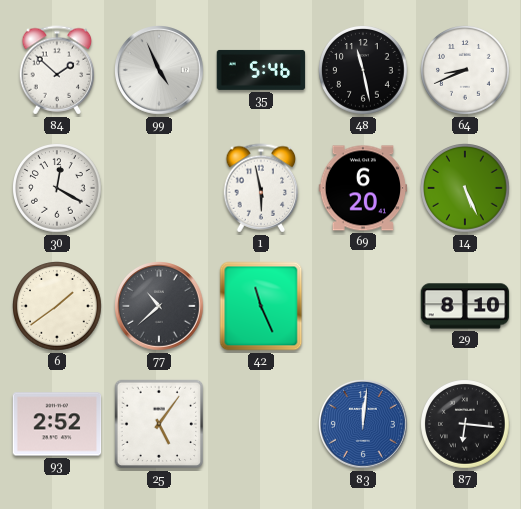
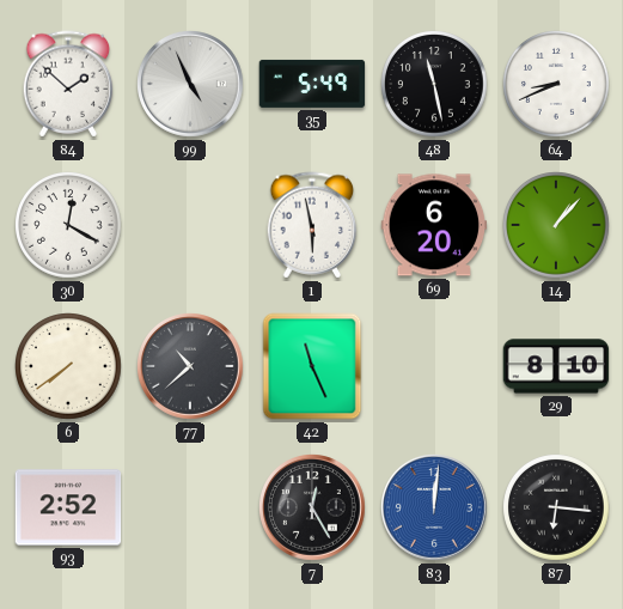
35: 5:46 -> 5:49 (312, 84)
14: 5:26 -> 1:07 (557, 226)
6: 1:39 -> 7:39 (69, 367)
25: 5:06 -> none (159, 424)
7: none -> 12:25 (313, 508)
